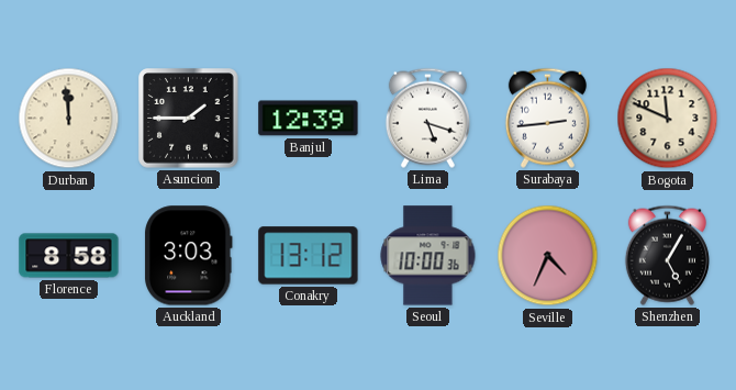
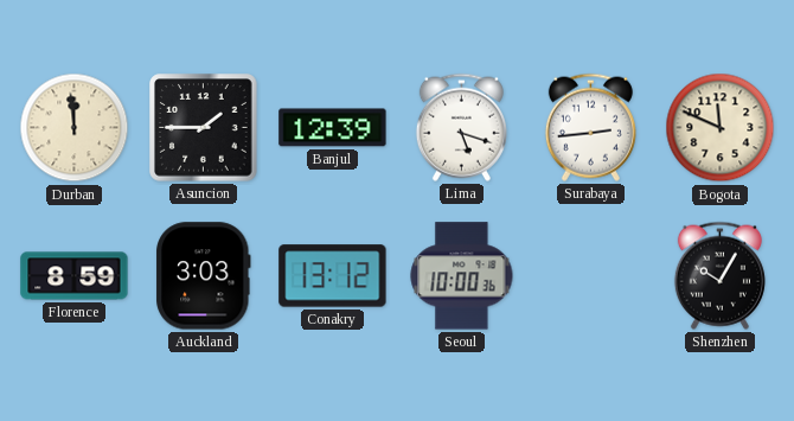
Florence: 8:58 -> 8:59 (75, 276)
Seville: 4:34 -> none (548, 256)
Shenzhen: 5:05 -> 10:05 (719, 275)
